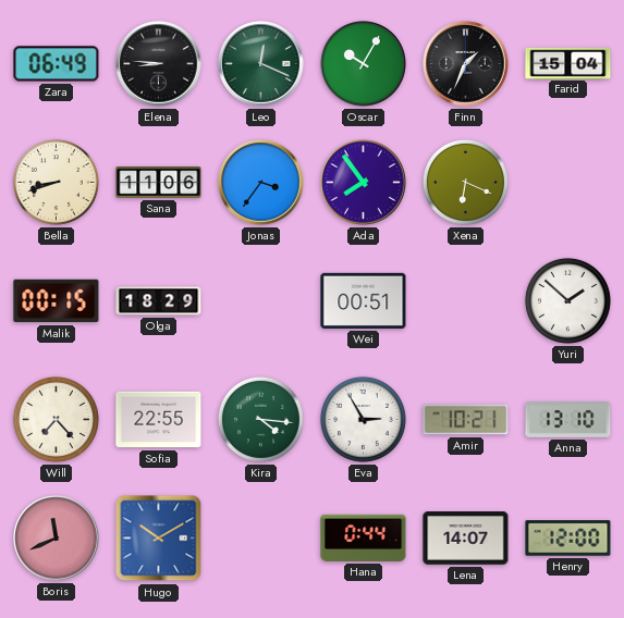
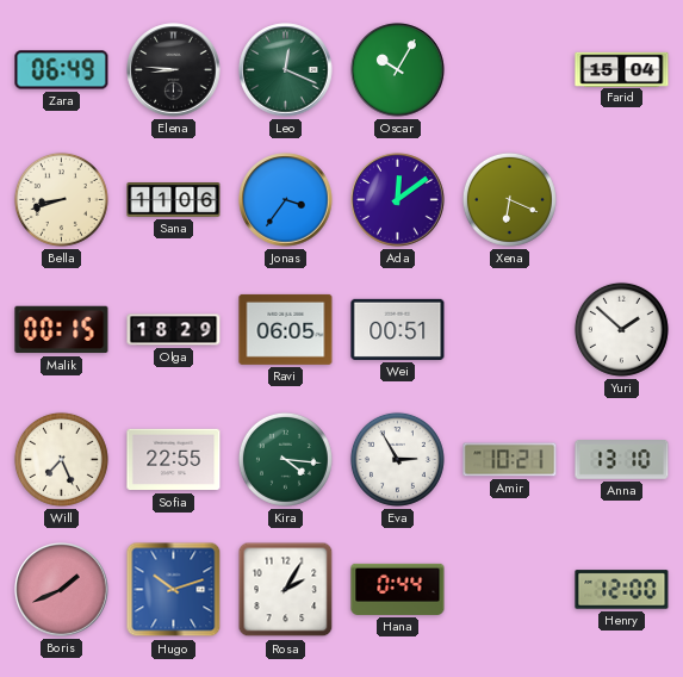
Finn: 1:34 -> none (466, 64)
Ada: 7:54 -> 12:09 (398, 200)
Ravi: none -> 06:05 (286, 329)
Will: 7:23 -> 7:26 (61, 459)
Boris: 11:41 -> 1:41 (62, 590)
Hugo: 10:10 -> 10:12 (174, 590)
Rosa: none -> 2:05 (286, 590)
Lena: 14:07 -> none (466, 539)
